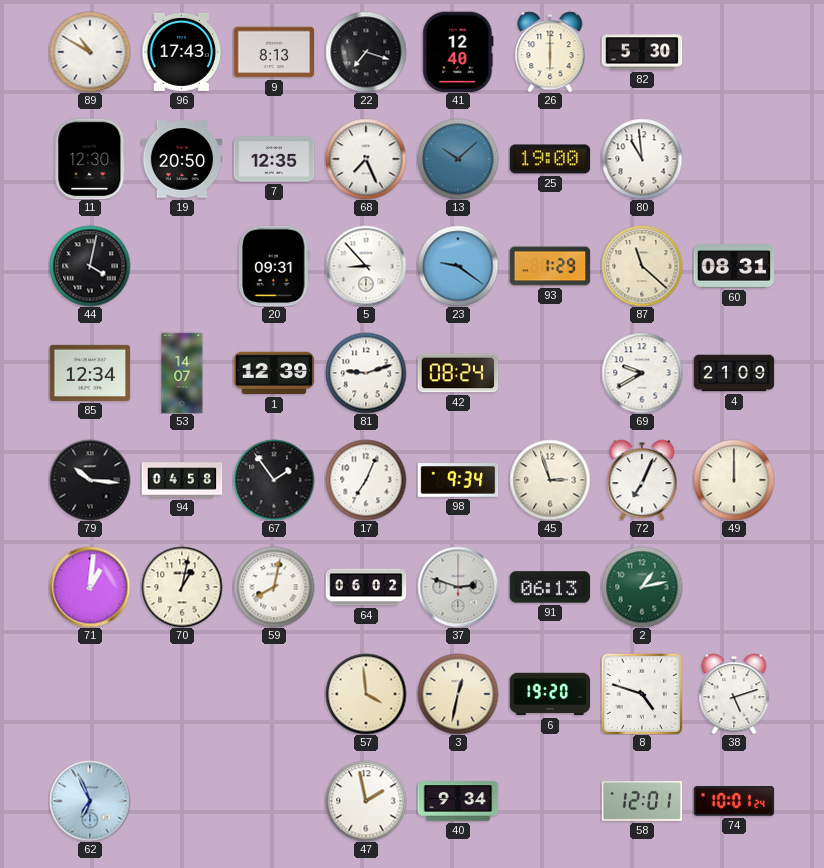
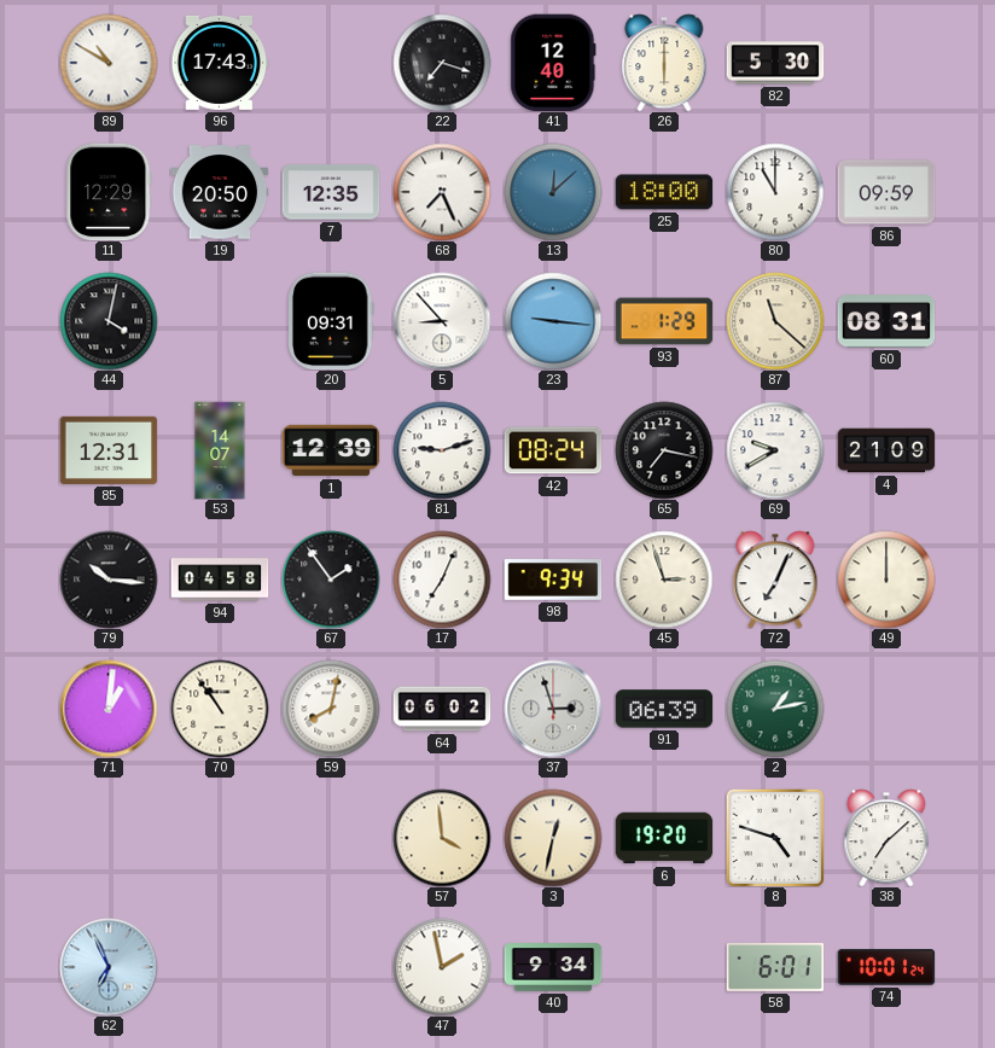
9: 8:13 -> none (274, 52)
11: 12:30 -> 12:29 (109, 192)
13: 10:08 -> 12:08 (553, 192)
25: 19:00 -> 18:00 (664, 192)
80: 10:59 -> 11:00 (775, 192)
86: none -> 09:59 (886, 192)
23: 9:21 -> 9:16 (553, 321)
85: 12:34 -> 12:31 (109, 450)
65: none -> 7:17 (664, 450)
70: 1:02 -> 10:54 (220, 709)
37: 2:48 -> 2:57 (553, 709)
91: 06:13 -> 06:39 (664, 709)
38: 5:12 -> 7:08 (886, 838)
58: 12:01 -> 6:01 (775, 967)
